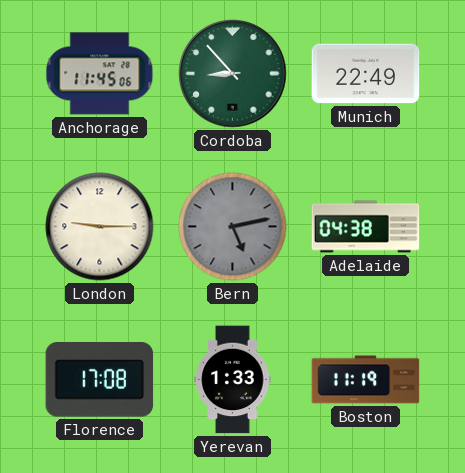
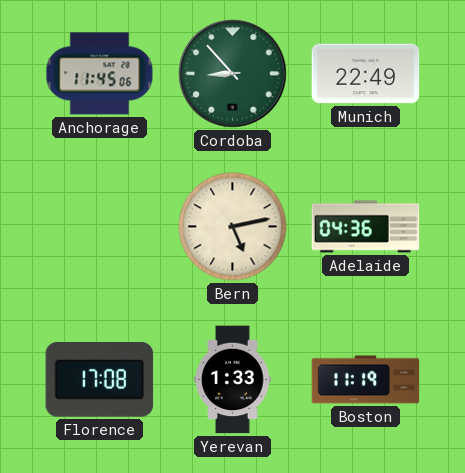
London: 9:15 -> none (100, 227)
Bern dial: grey -> cream (233, 227)
Adelaide: 04:38 -> 04:36 (366, 227)
